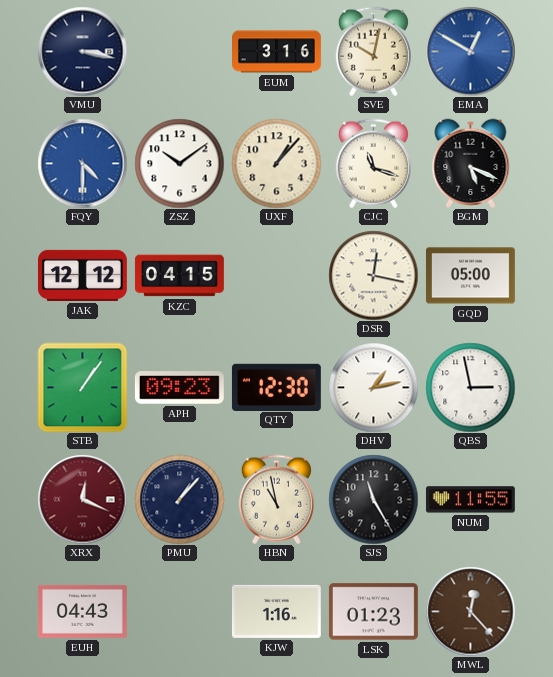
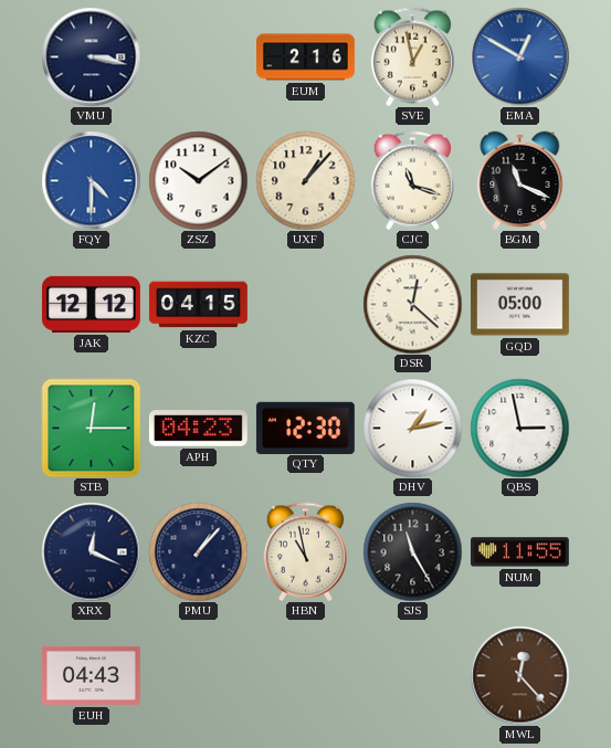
EUM: 3:16 -> 2:16 (306, 57)
SVE: 10:02 -> 12:58 (412, 56)
BGM: 5:19 -> 11:19 (520, 180)
DSR: 12:17 -> 12:22 (412, 304)
STB: 1:06 -> 12:15 (91, 428)
APH: 09:23 -> 04:23 (198, 429)
XRX dial: burgundy -> navy (91, 551)
KJW: 1:16 -> none (276, 611)
LSK: 01:23 -> none (373, 612)
